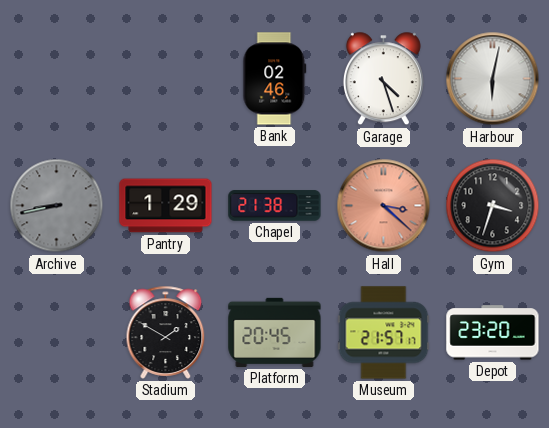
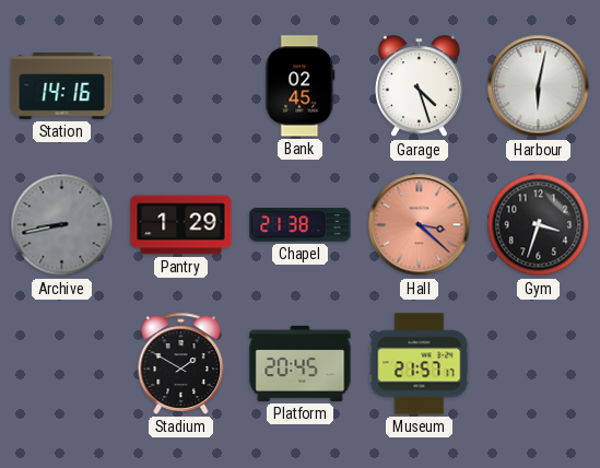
Station: none -> 14:16 (62, 86)
Bank: 02:46 -> 02:45 (301, 86)
Depot: 23:20 -> none (493, 333)
